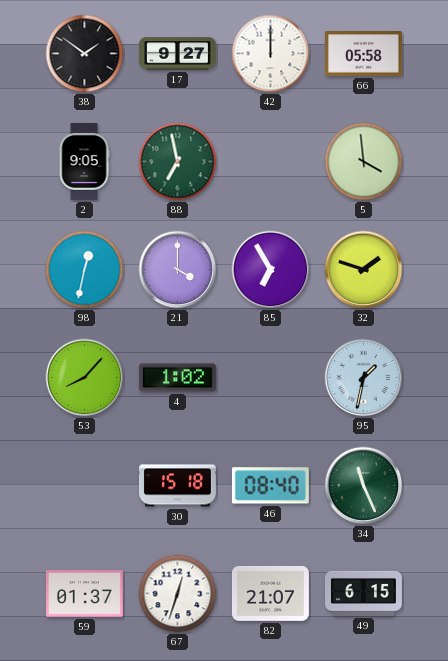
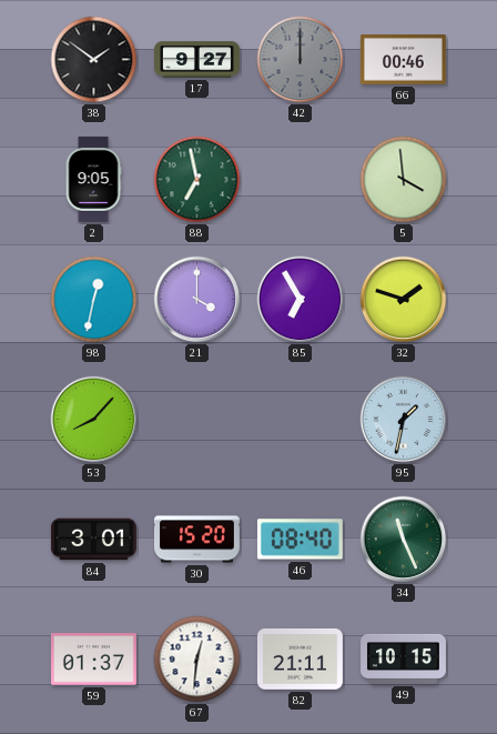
42 dial: white -> grey (301, 60)
66: 05:58 -> 00:46 (403, 60)
4: 1:02 -> none (177, 378)
84: none -> 3:01 (93, 540)
30: 15:18 -> 15:20 (197, 540)
67: 12:33 -> 12:31 (197, 660)
82: 21:07 -> 21:11 (300, 658)
49: 6:15 -> 10:15 (404, 658)
